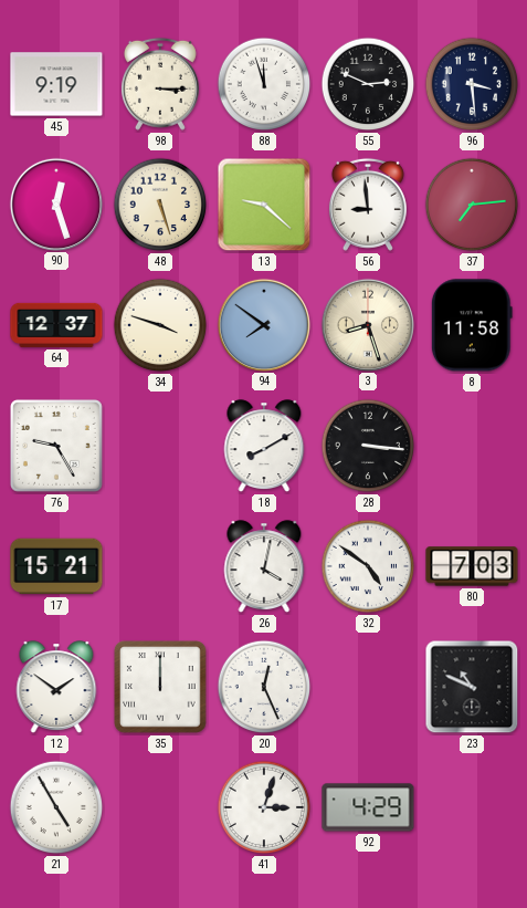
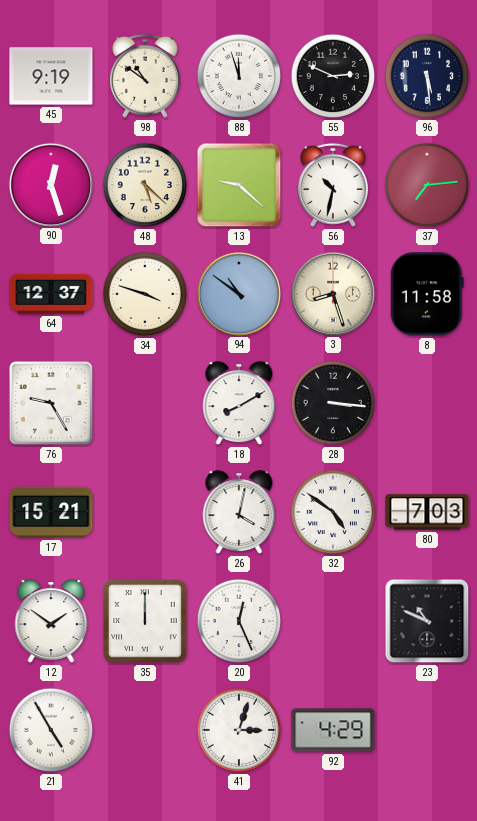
98: 3:15 -> 10:51 (145, 76)
96: 3:29 -> 5:29 (427, 76)
48: 5:27 -> 5:22 (145, 185)
56: 8:59 -> 10:32 (333, 185)
94: 7:51 -> 10:51 (238, 293)
